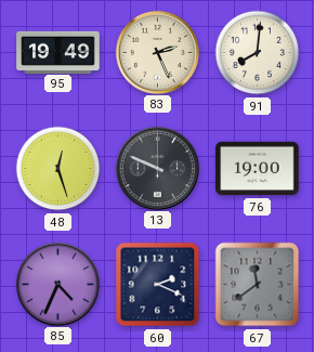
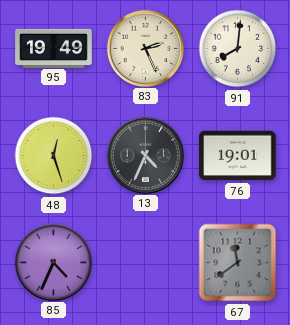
13: 9:49 -> 4:34 (145, 155)
76: 19:00 -> 19:01 (238, 156)
60: 2:19 -> none (158, 285)
